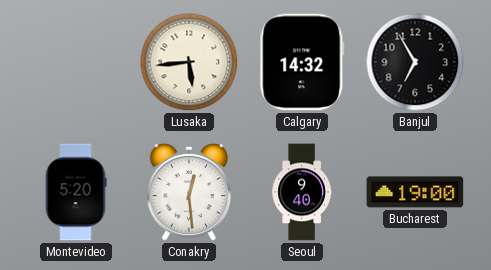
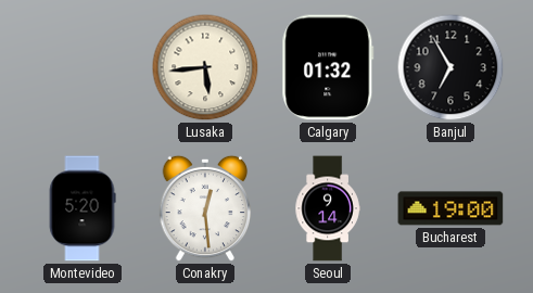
Calgary: 14:32 -> 01:32 (328, 67)
Seoul: 9:40 -> 9:14 (328, 208)
